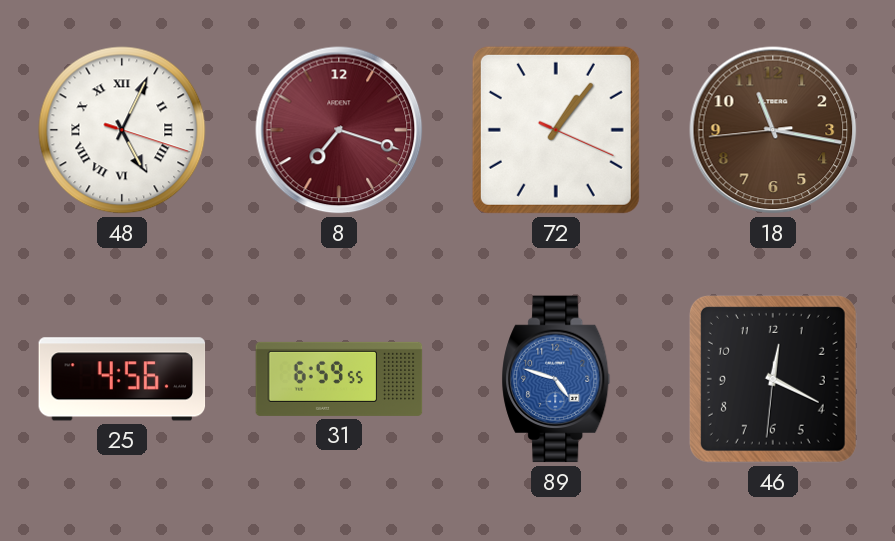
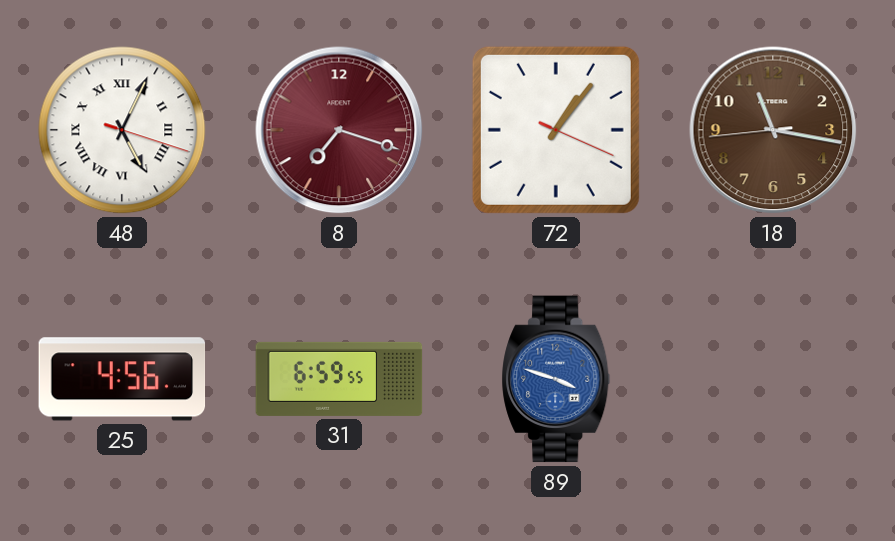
89: 4:48 -> 3:48 (556, 379)
46: 12:19 -> none (773, 379)
